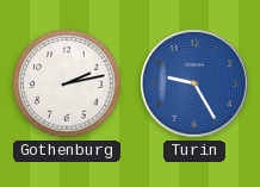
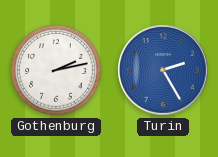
Turin: 9:25 -> 2:25 (163, 70)
